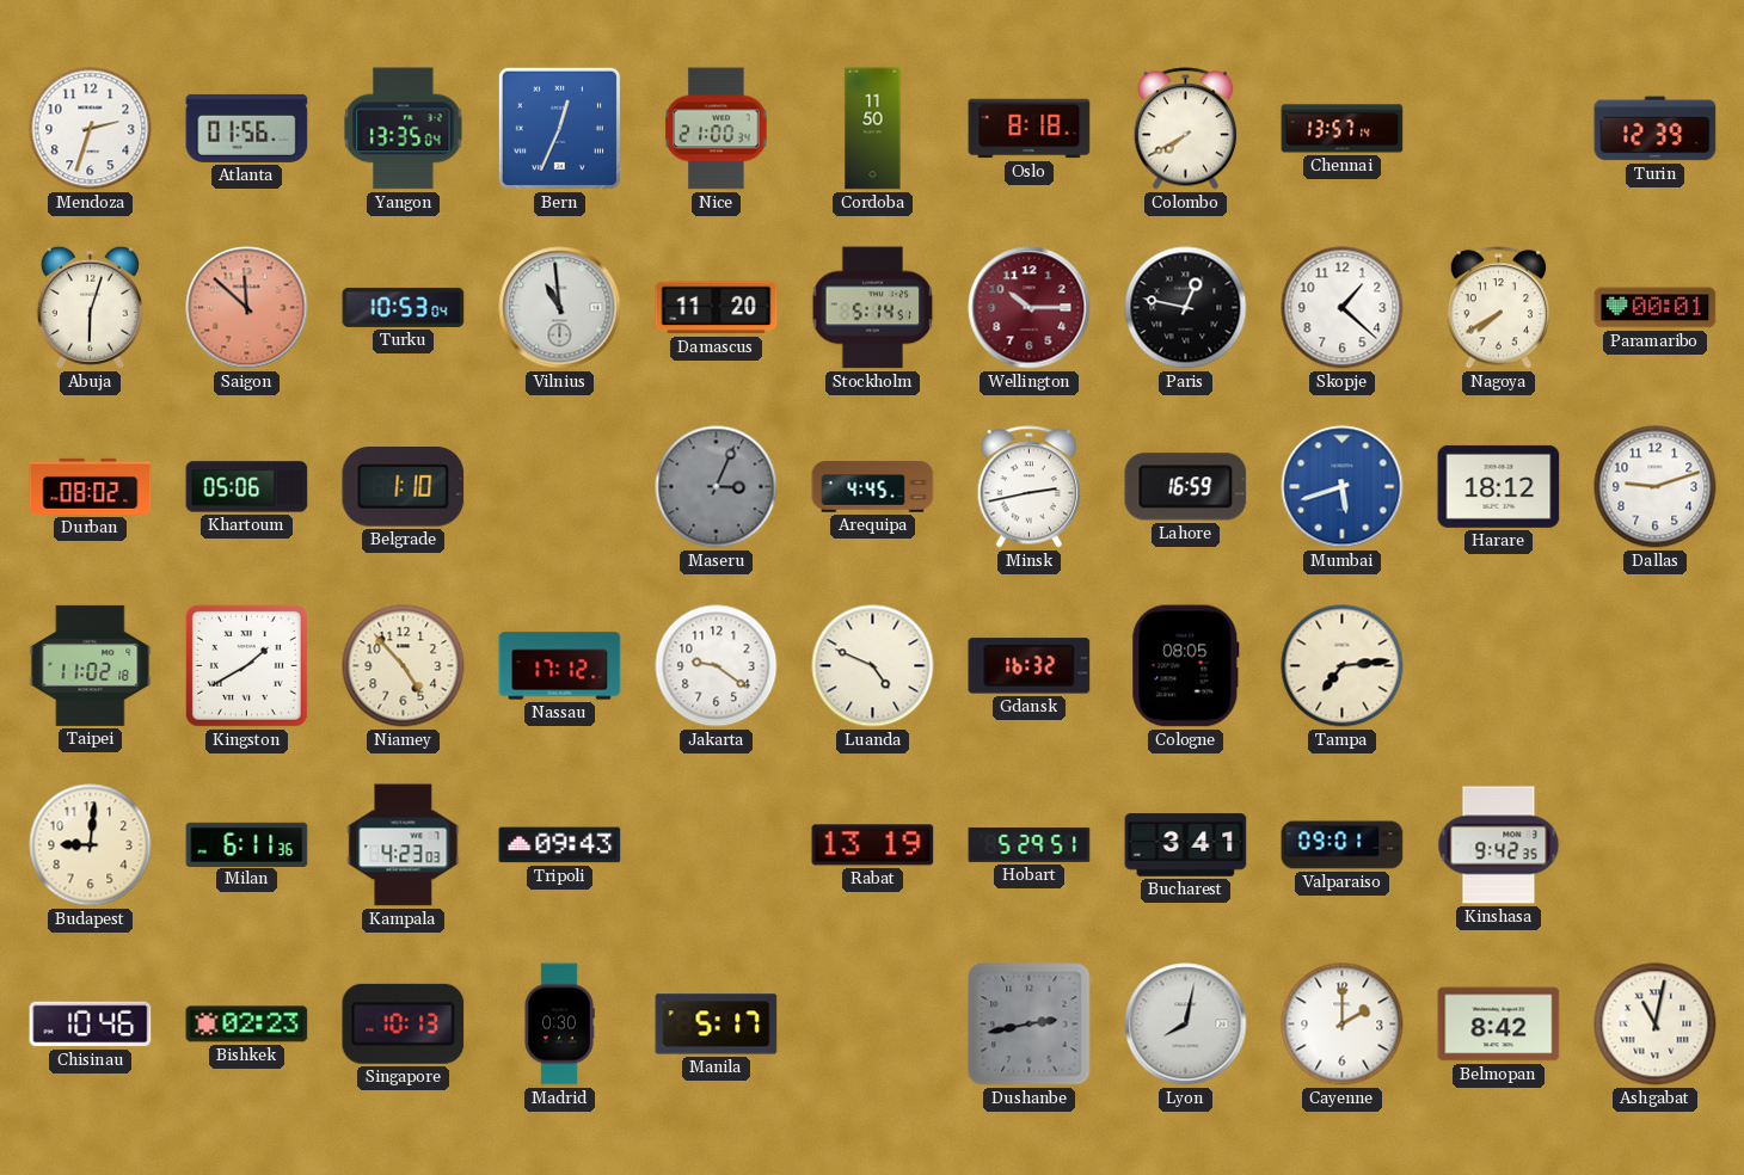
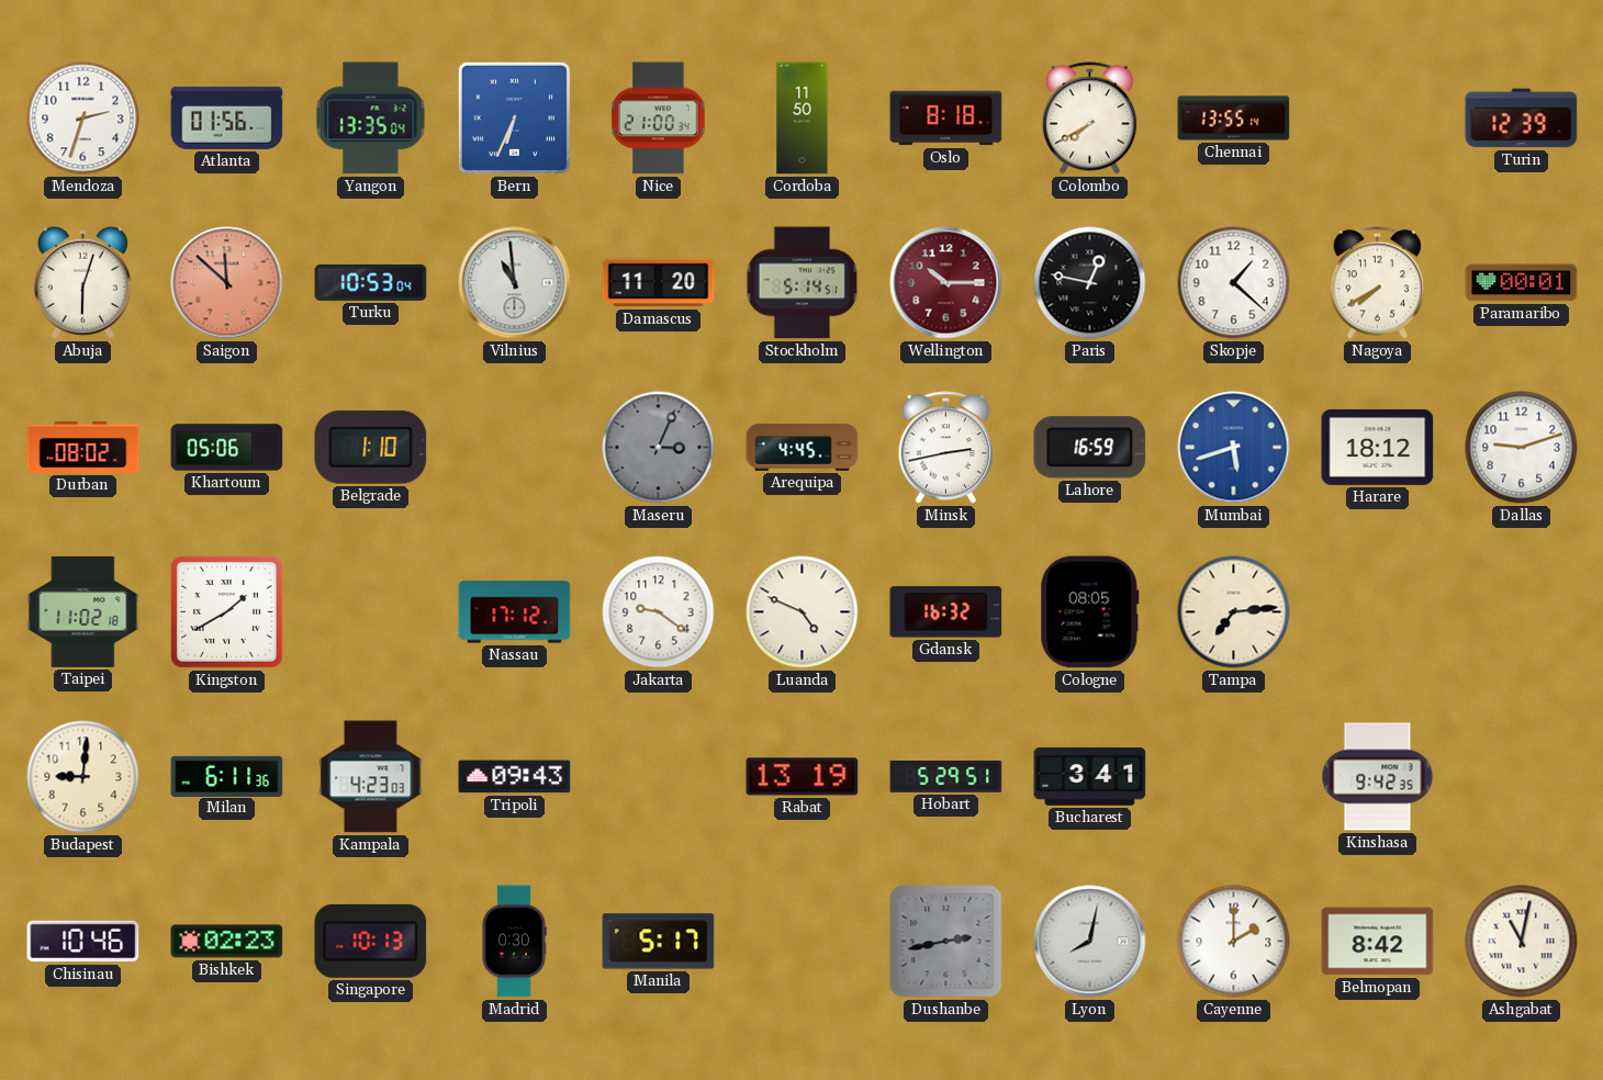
Bern: 12:34 -> 6:34 (514, 117)
Chennai: 13:57 -> 13:55 (1234, 119)
Niamey: 4:53 -> none (404, 666)
Valparaiso: 09:01 -> none (1343, 845)
